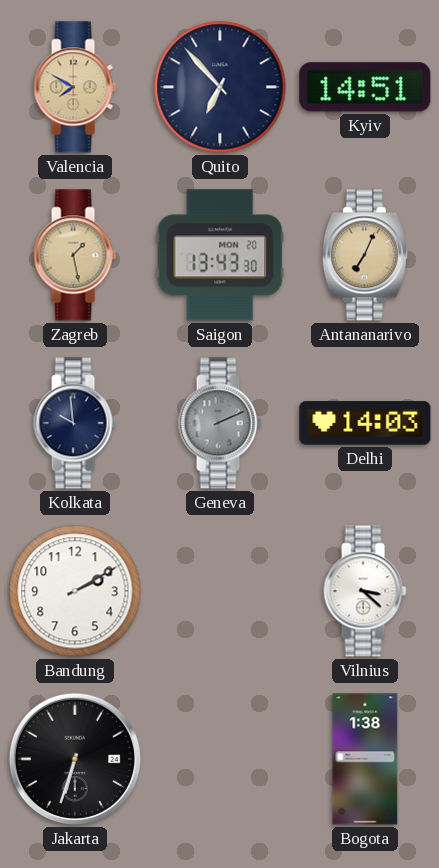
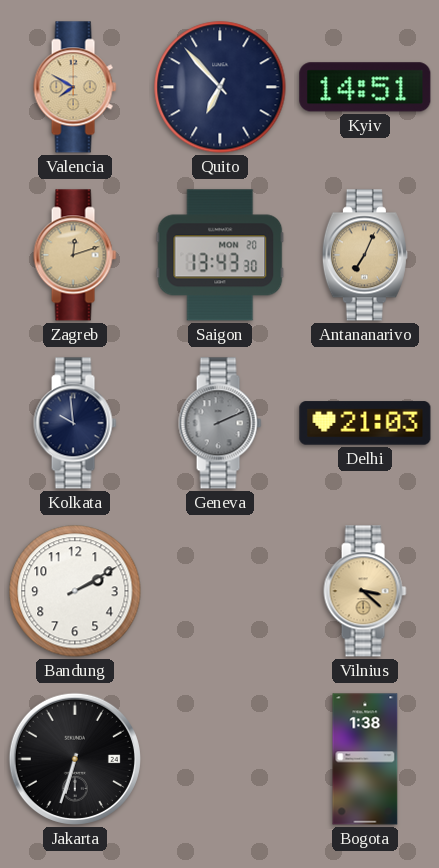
Zagreb: 1:28 -> 12:12 (75, 255)
Delhi: 14:03 -> 21:03 (365, 423)
Vilnius dial: white -> champagne (365, 591)
